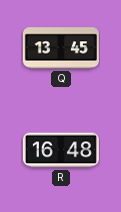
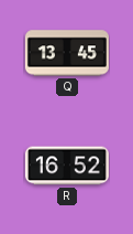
R: 16:48 -> 16:52 (67, 166)
